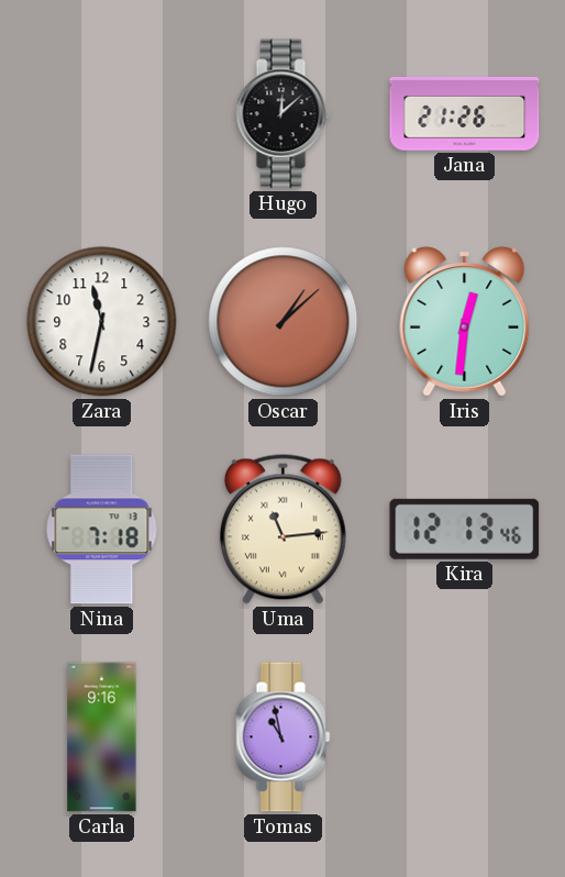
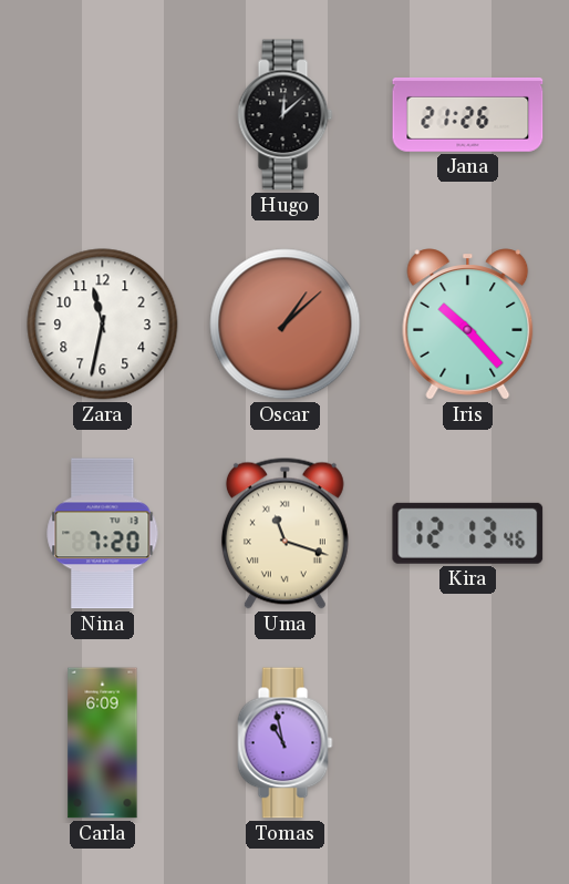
Iris: 12:31 -> 10:23 (468, 325)
Nina: 7:18 -> 7:20 (103, 534)
Uma: 11:14 -> 11:18 (284, 533)
Carla: 9:16 -> 6:09 (103, 743)
